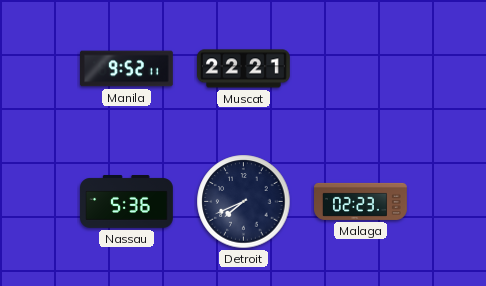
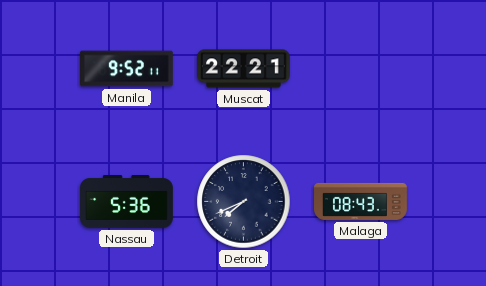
Malaga: 02:23 -> 08:43 (361, 201)
